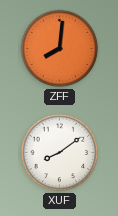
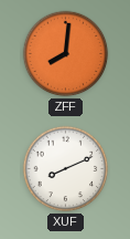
XUF: 8:09 -> 8:11 (66, 169)
